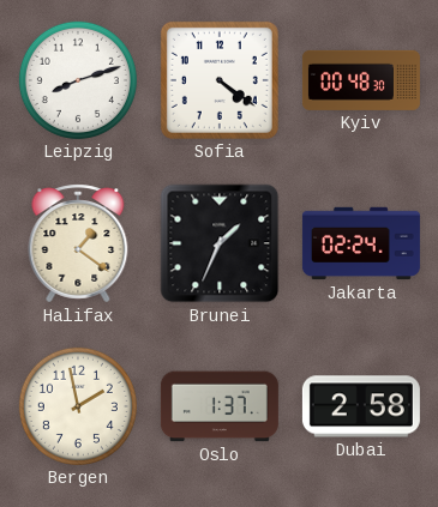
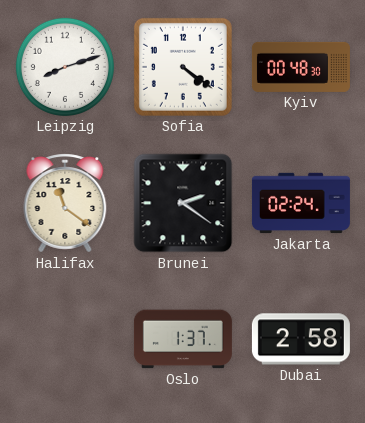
Halifax: 1:21 -> 11:21 (65, 203)
Brunei: 1:34 -> 2:21 (183, 203)
Bergen: 1:58 -> none (78, 406)
